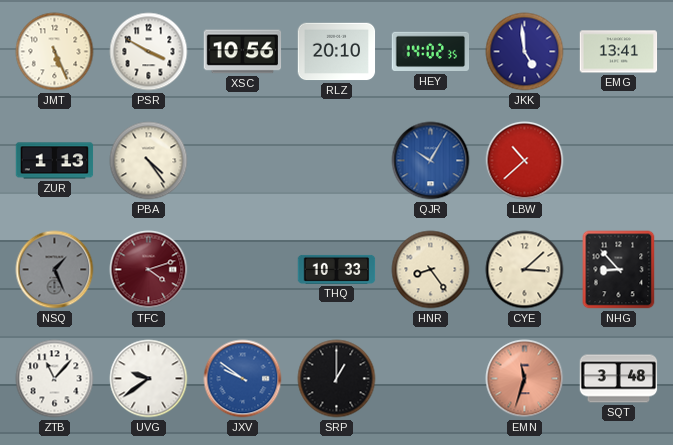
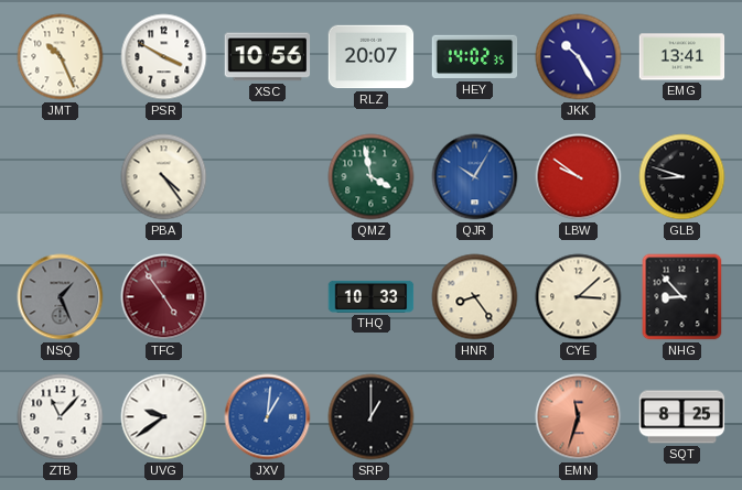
JMT: 5:26 -> 10:26 (61, 57)
RLZ: 20:10 -> 20:07 (372, 57)
JKK: 4:59 -> 10:25 (579, 57)
ZUR: 1:13 -> none (55, 161)
QMZ: none -> 3:58 (372, 177)
LBW: 10:38 -> 9:51 (579, 177)
GLB: none -> 8:48 (682, 177)
TFC: 4:12 -> 4:54 (164, 297)
JXV: 9:51 -> 1:01 (268, 417)
SQT: 3:48 -> 8:25 (682, 417)
